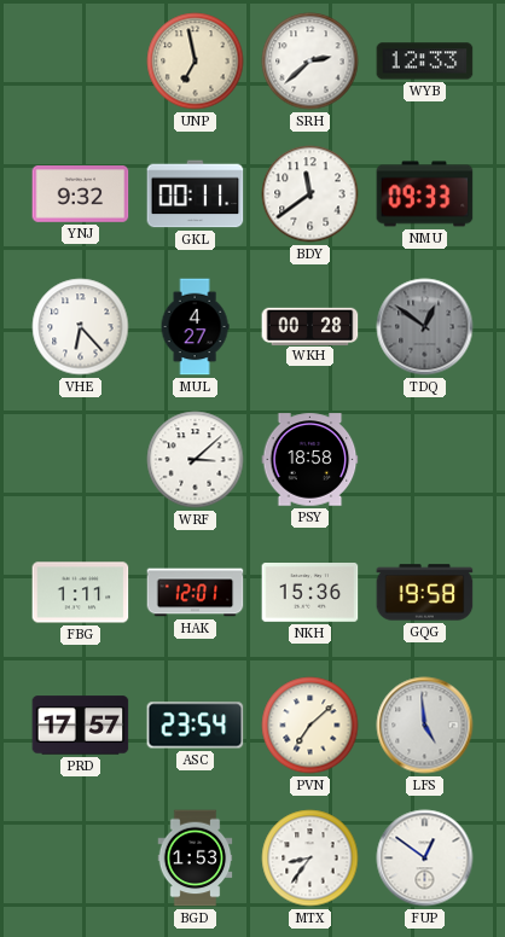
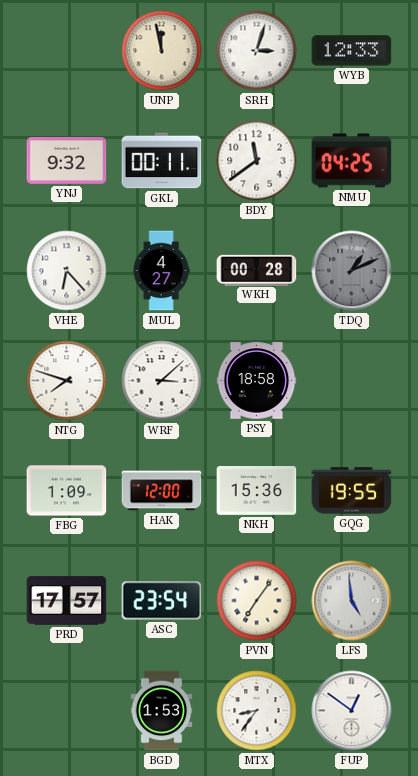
UNP: 6:58 -> 11:58 (162, 51)
SRH: 2:38 -> 3:03 (257, 51)
NMU: 09:33 -> 04:25 (352, 161)
TDQ: 12:51 -> 1:11 (352, 271)
NTG: none -> 7:48 (67, 381)
FBG: 1:11 -> 1:09 (67, 491)
HAK: 12:01 -> 12:00 (162, 491)
GQG: 19:58 -> 19:55 (352, 491)
PVN: 7:08 -> 7:06 (257, 601)
